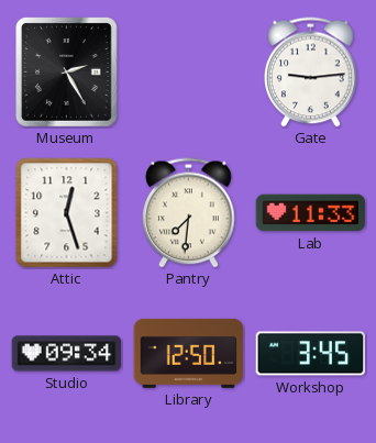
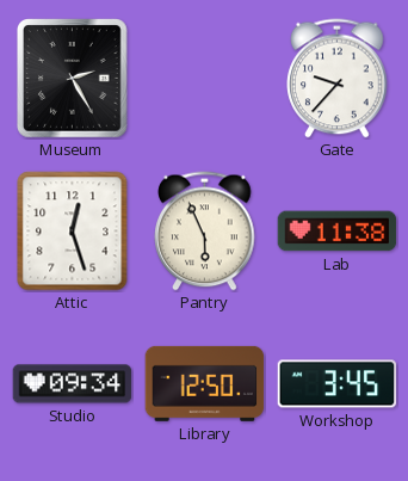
Gate: 9:14 -> 9:37 (338, 79)
Pantry: 7:31 -> 5:56 (205, 232)
Lab: 11:33 -> 11:38 (338, 232)
